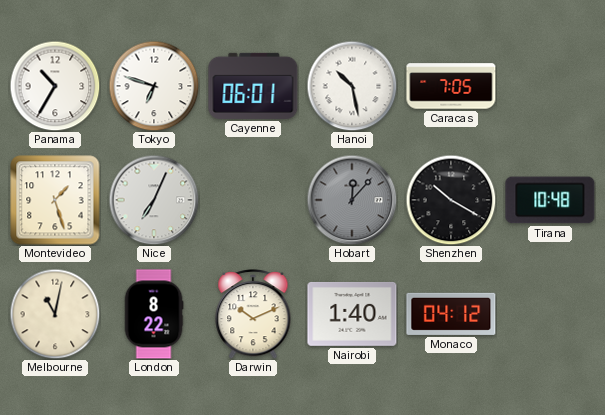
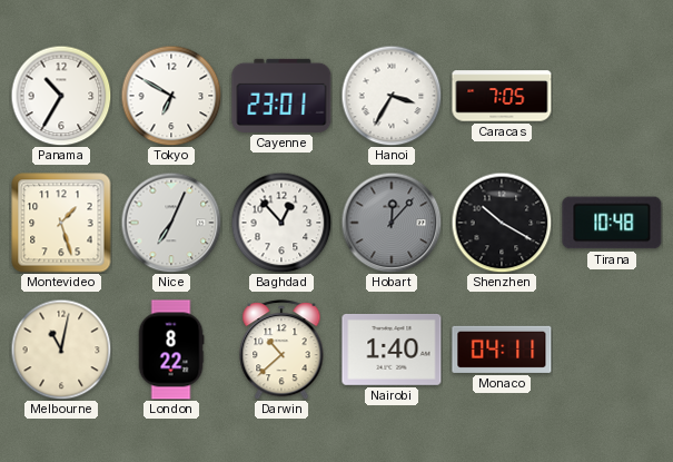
Tokyo: 6:48 -> 6:50 (171, 96)
Cayenne: 06:01 -> 23:01 (281, 96)
Hanoi: 10:28 -> 3:35 (392, 96)
Baghdad: none -> 12:53 (281, 223)
Darwin: 10:11 -> 10:38 (281, 350)
Monaco: 04:12 -> 04:11 (502, 350)
